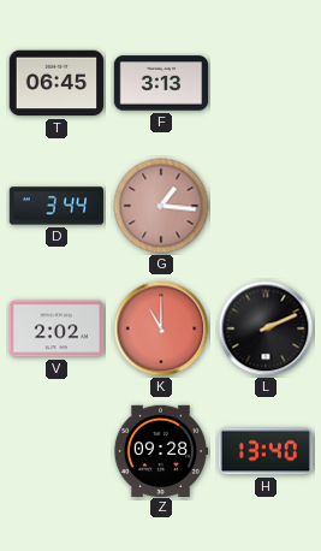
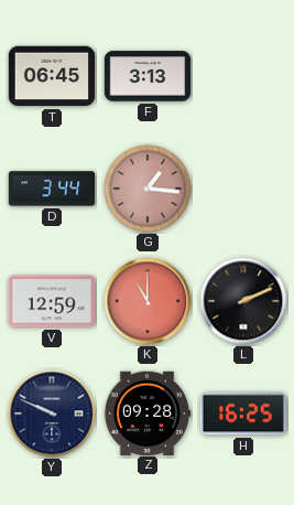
V: 2:02 -> 12:59 (52, 301)
Y: none -> 9:49 (52, 413)
H: 13:40 -> 16:25 (243, 413)
